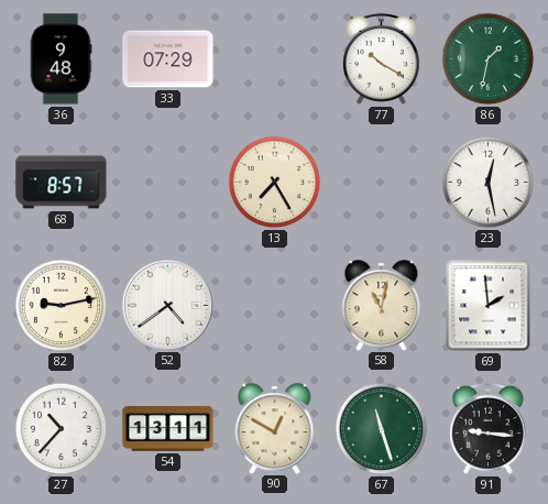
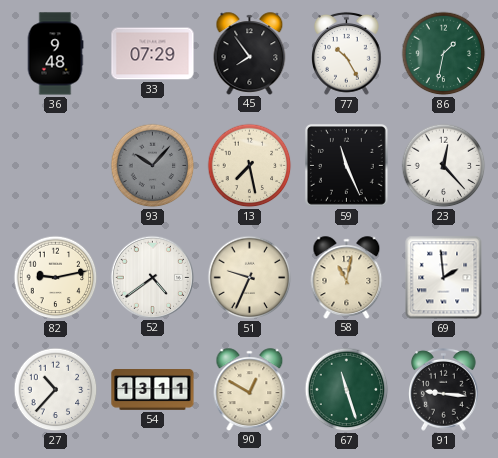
45: none -> 7:54 (250, 53)
77: 10:20 -> 10:25 (347, 53)
68: 8:57 -> none (62, 183)
93: none -> 10:07 (153, 166)
13: 7:25 -> 7:28 (250, 166)
59: none -> 11:26 (346, 165)
23: 12:28 -> 12:23 (444, 166)
51: none -> 9:34 (250, 278)
